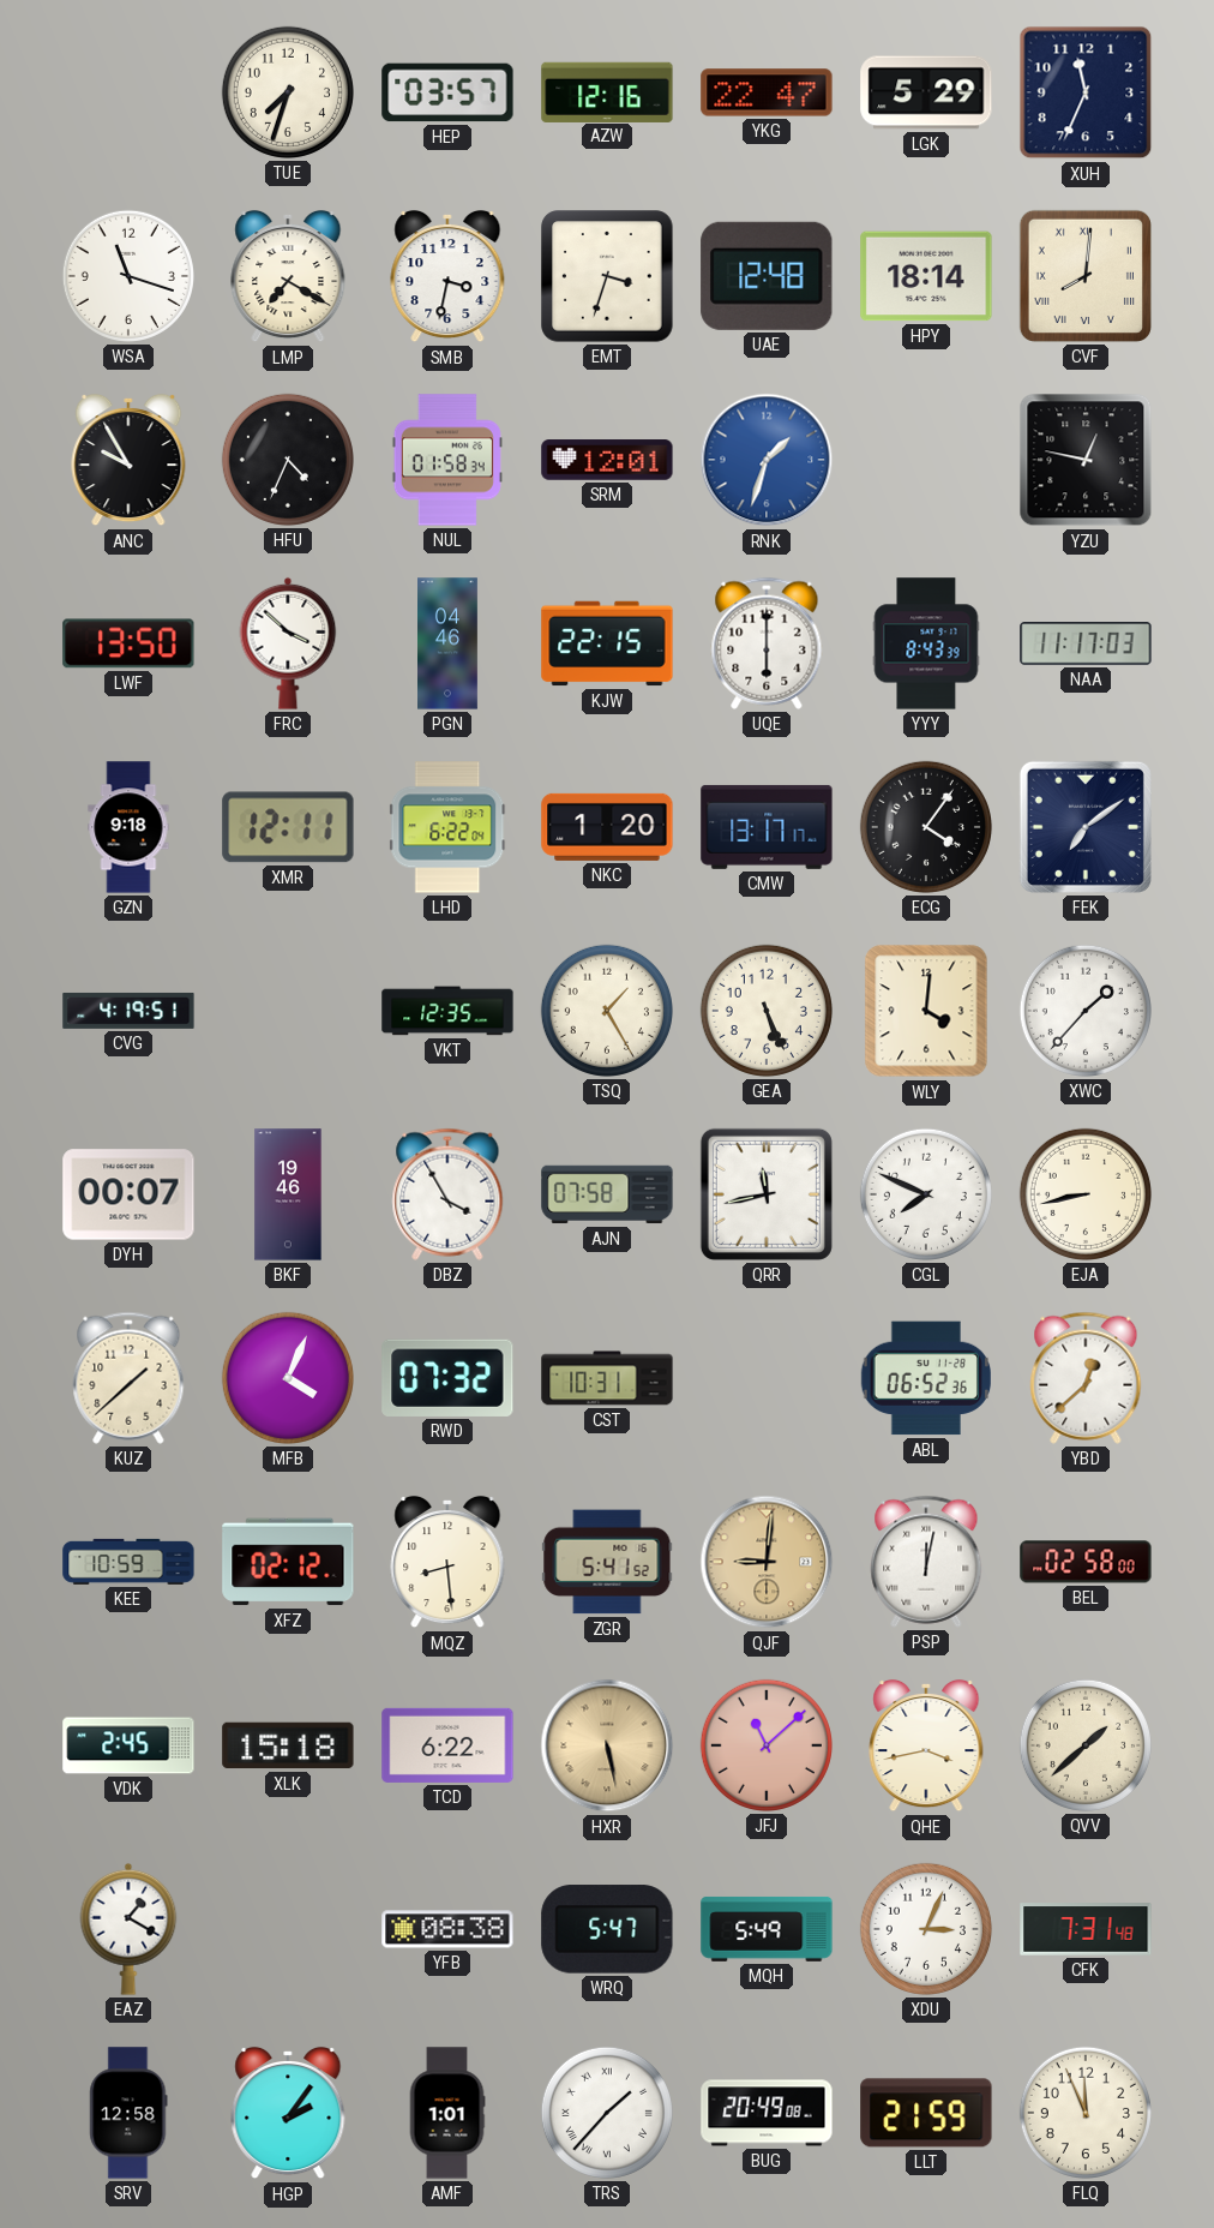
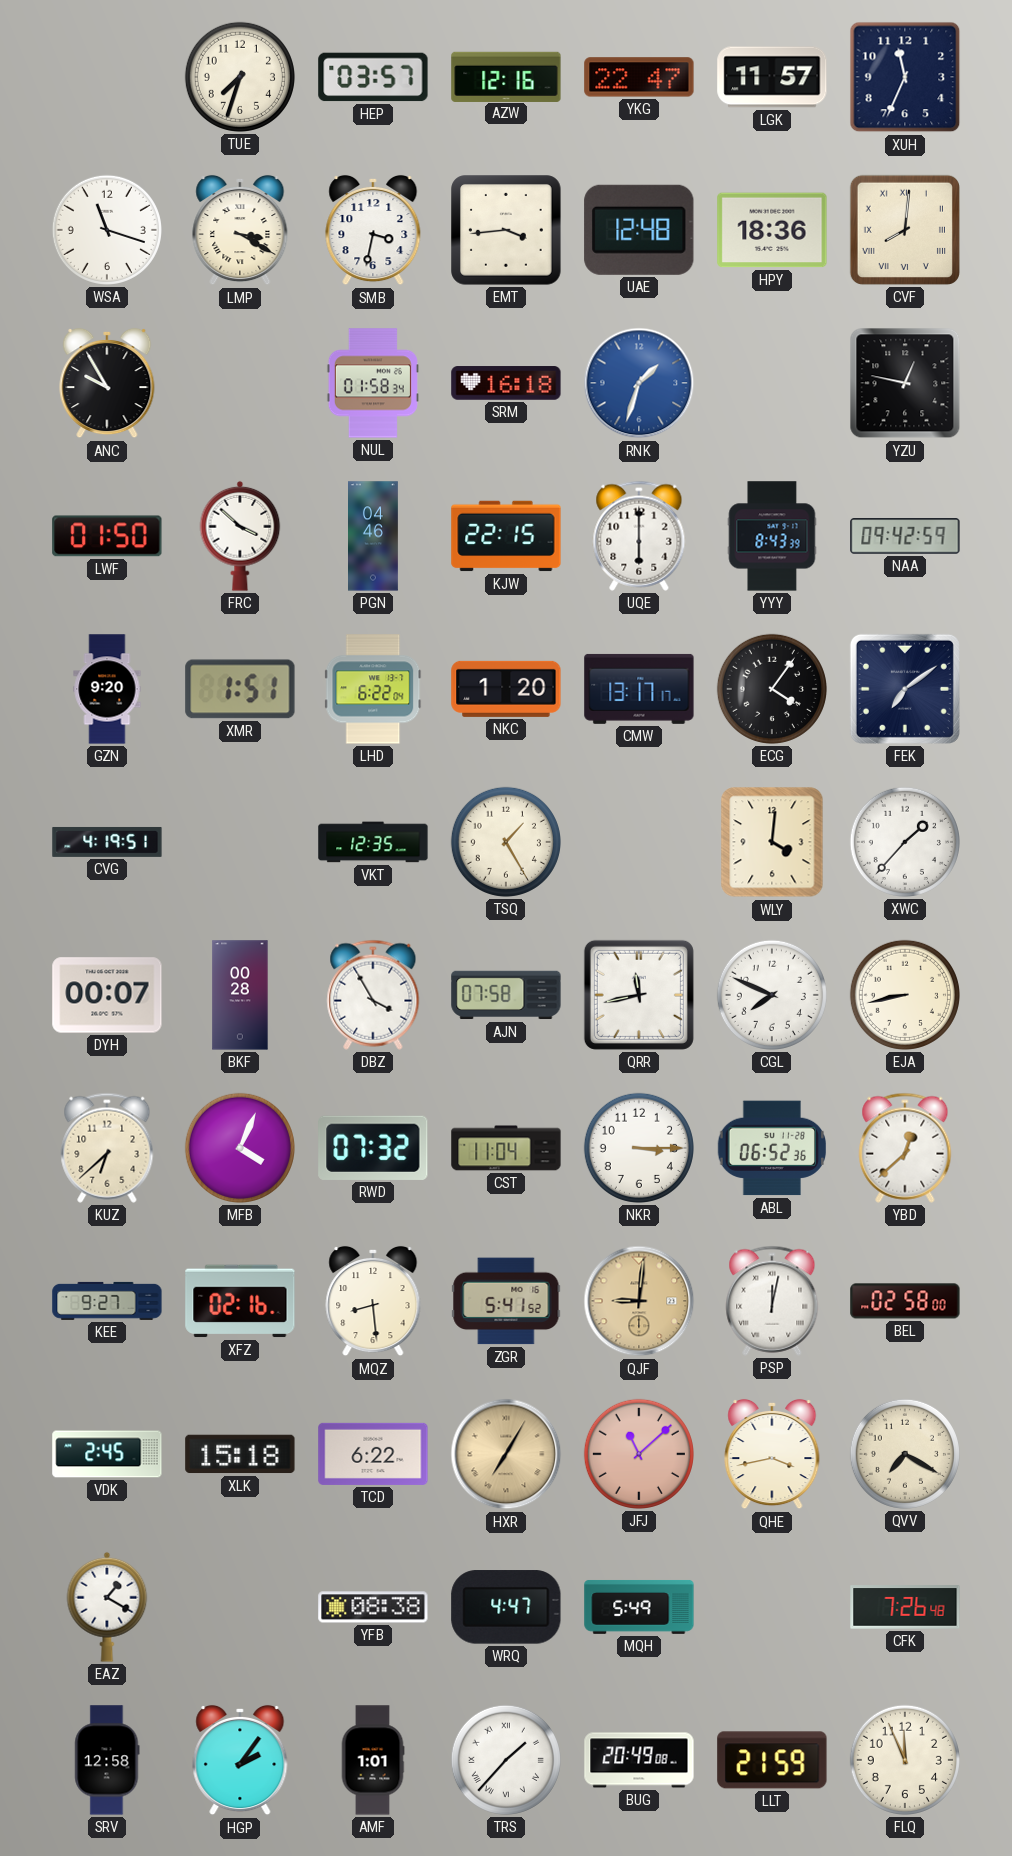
LGK: 5:29 -> 11:57 (772, 77)
LMP: 7:20 -> 3:20 (240, 230)
EMT: 3:33 -> 3:44 (506, 230)
HPY: 18:14 -> 18:36 (772, 230)
HFU: 4:34 -> none (288, 460)
SRM: 12:01 -> 16:18 (506, 383)
LWF: 13:50 -> 01:50 (107, 536)
NAA: 11:17 -> 09:42 (905, 536)
GZN: 9:18 -> 9:20 (107, 689)
XMR: 12:11 -> 1:51 (240, 689)
GEA: 5:26 -> none (767, 1011)
BKF: 19:46 -> 00:28 (240, 995)
KUZ: 1:38 -> 6:38 (107, 1148)
CST: 10:31 -> 11:04 (506, 1148)
NKR: none -> 3:15 (639, 1148)
KEE: 10:59 -> 9:27 (107, 1301)
XFZ: 02:12 -> 02:16 (240, 1301)
HXR: 5:28 -> 7:05 (506, 1454)
QVV: 1:38 -> 7:20 (905, 1454)
WRQ: 5:47 -> 4:47 (506, 1607)
XDU: 3:04 -> none (926, 1929)
CFK: 7:31 -> 7:26 (905, 1607)
